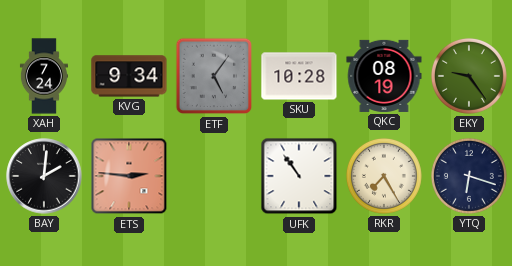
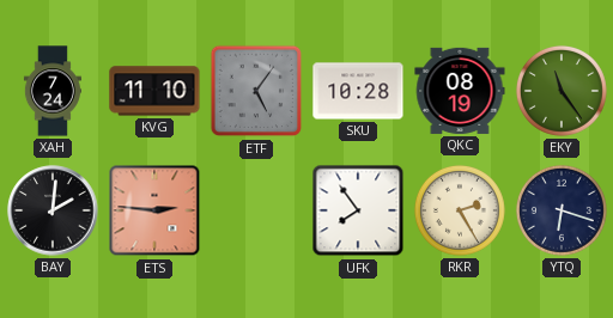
KVG: 9:34 -> 11:10 (154, 91)
EKY: 9:24 -> 11:24 (562, 91)
UFK: 10:54 -> 7:54 (358, 210)
RKR: 7:25 -> 2:25 (460, 210)
